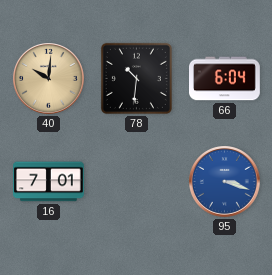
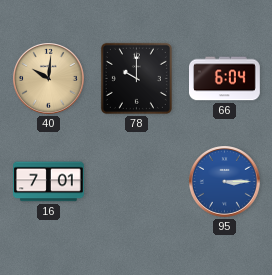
78: 10:31 -> 10:00 (136, 78)
95: 3:18 -> 3:15 (225, 182)
